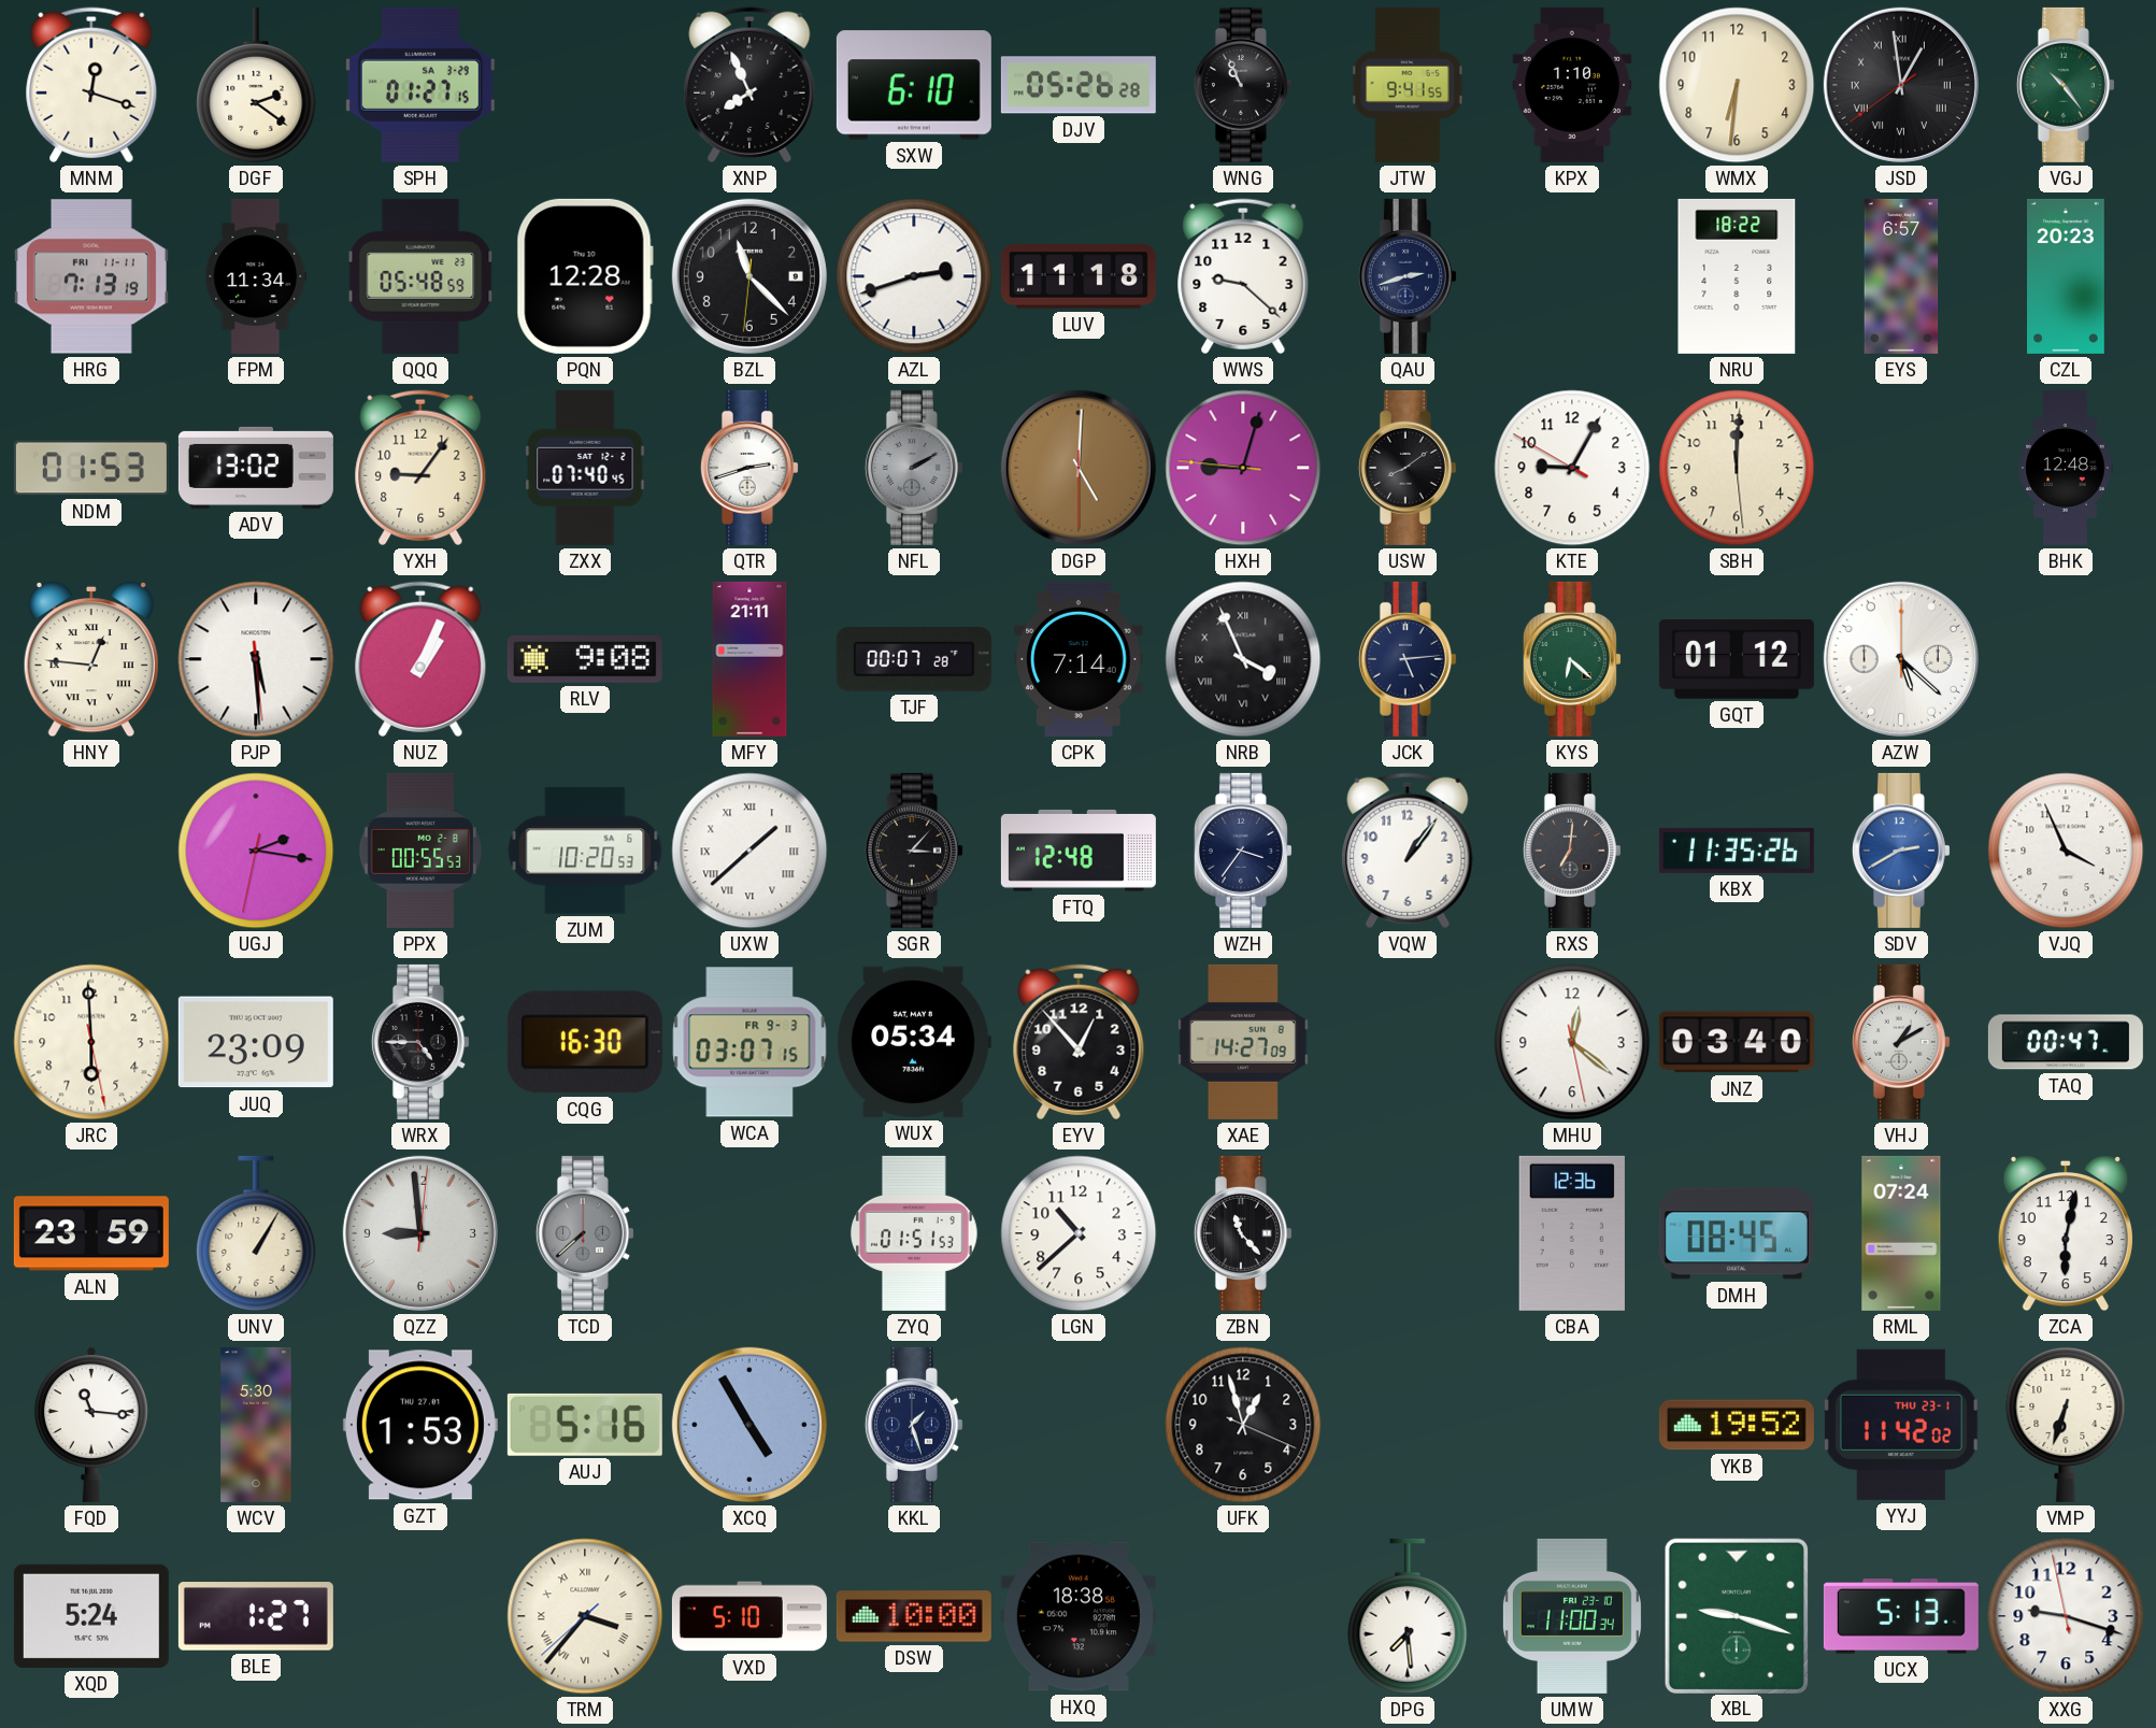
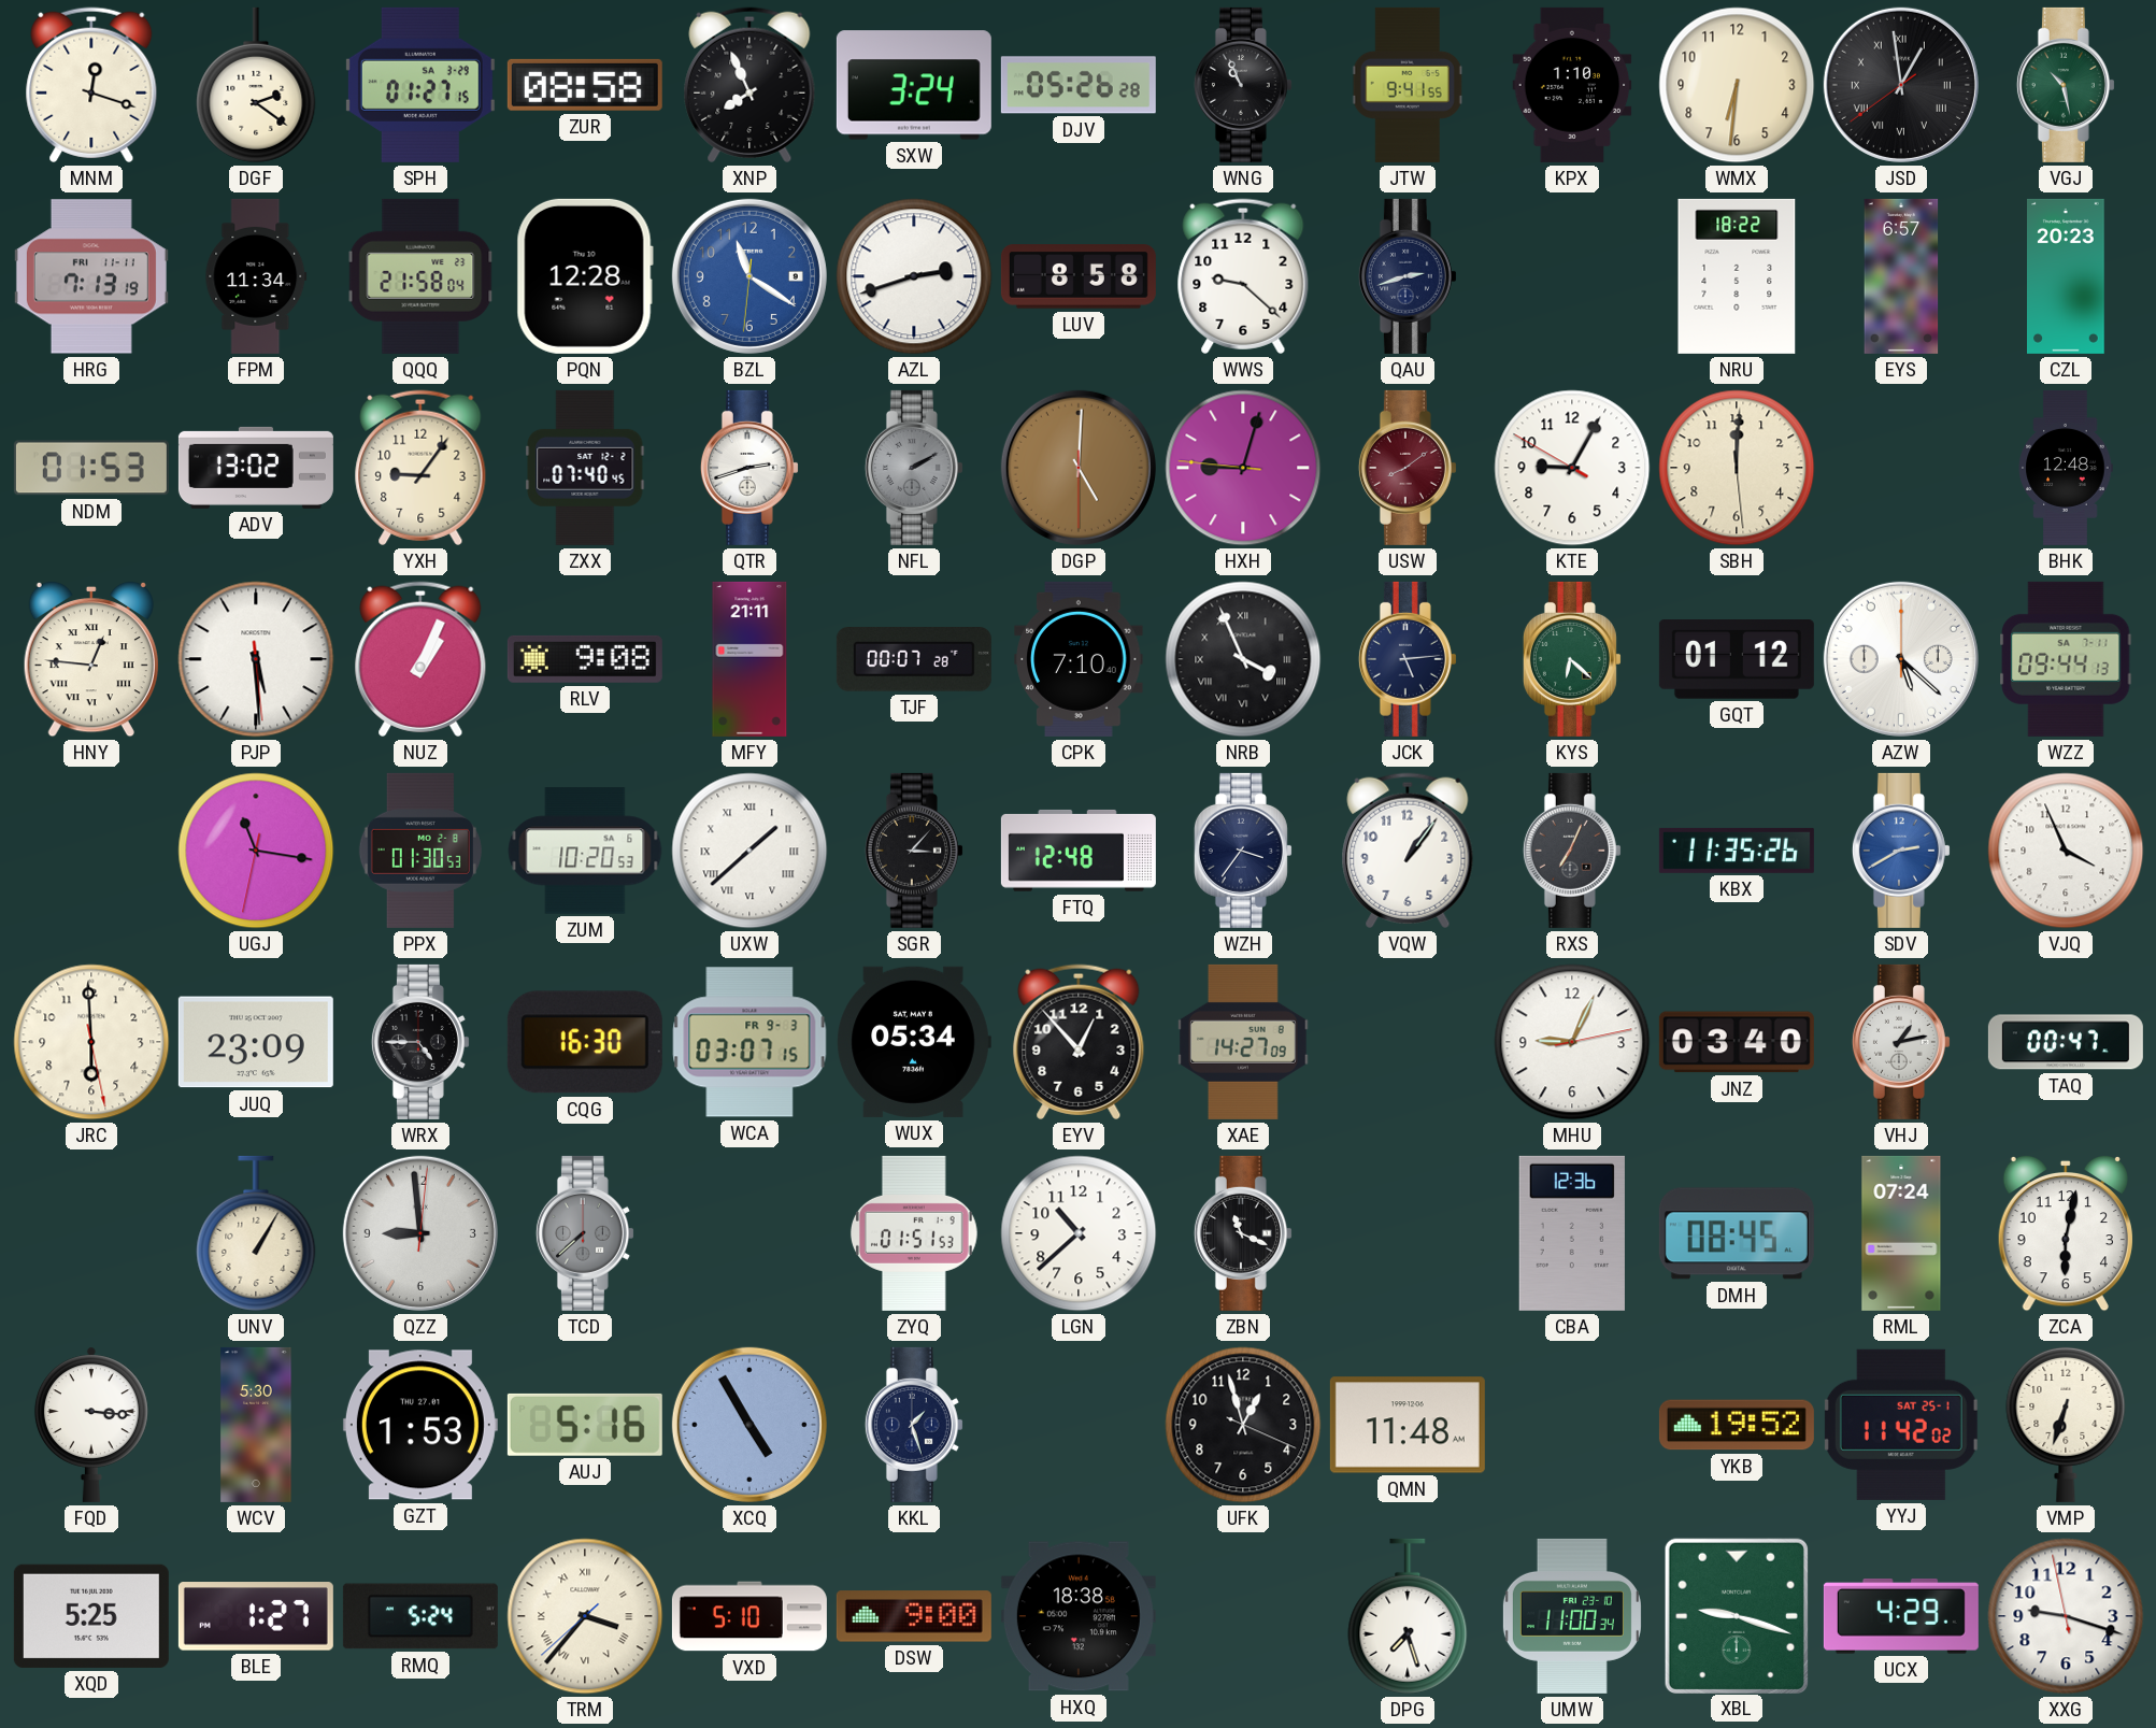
ZUR: none -> 08:58 (585, 85)
SXW: 6:10 -> 3:24 (914, 85)
VGJ: 10:24 -> 10:28 (2066, 85)
QQQ: 05:48 -> 21:58 (420, 276)
BZL: 11:22 -> 11:20 (749, 276)
BZL dial: black -> blue (749, 276)
LUV: 11:18 -> 8:58 (1079, 276)
USW dial: black -> burgundy (1408, 468)
CPK: 7:14 -> 7:10 (1079, 659)
WZZ: none -> 09:44 (2066, 659)
UGJ: 2:16 -> 11:16 (256, 851)
PPX: 00:55 -> 01:30 (420, 851)
RXS: 7:01 -> 7:04 (1572, 851)
MHU: 12:21 -> 9:04 (1572, 1042)
VHJ: 1:10 -> 1:13 (1901, 1042)
ALN: 23:59 -> none (91, 1233)
ZBN: 11:23 -> 11:19 (1243, 1233)
FQD: 11:16 -> 3:16 (91, 1425)
QMN: none -> 11:48 (1408, 1425)
YYJ date: THU 23-1 -> SAT 25-1 (1901, 1425)
XQD: 5:24 -> 5:25 (91, 1616)
RMQ: none -> 5:24 (420, 1616)
DSW: 10:00 -> 9:00 (914, 1616)
DPG: 7:29 -> 7:27 (1408, 1616)
UCX: 5:13 -> 4:29 (1901, 1616)
